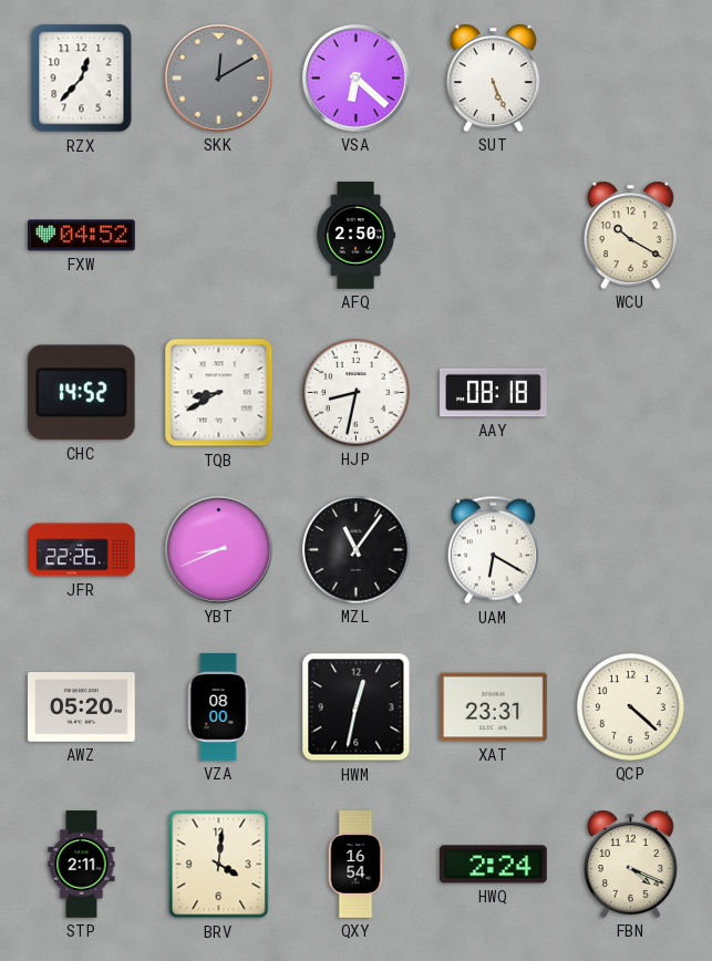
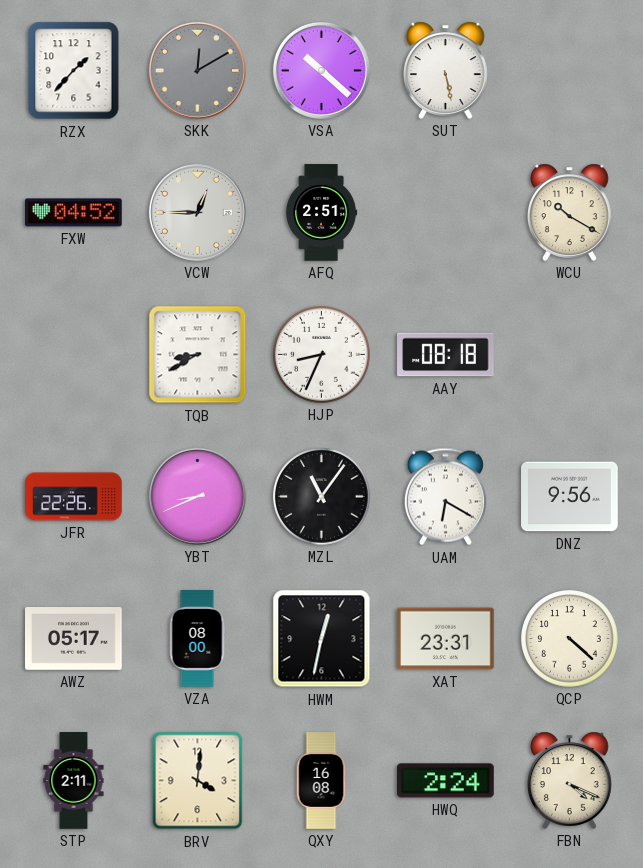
RZX: 12:37 -> 1:37 (74, 71)
VSA: 6:22 -> 10:22 (321, 70)
SUT: 5:26 -> 5:28 (446, 70)
VCW: none -> 12:45 (197, 212)
AFQ: 2:50 -> 2:51 (322, 213)
CHC: 14:52 -> none (81, 393)
HJP: 8:32 -> 8:34 (322, 355)
DNZ: none -> 9:56 (570, 497)
AWZ: 05:20 -> 05:17 (74, 639)
QXY: 16:54 -> 16:08 (321, 781)
